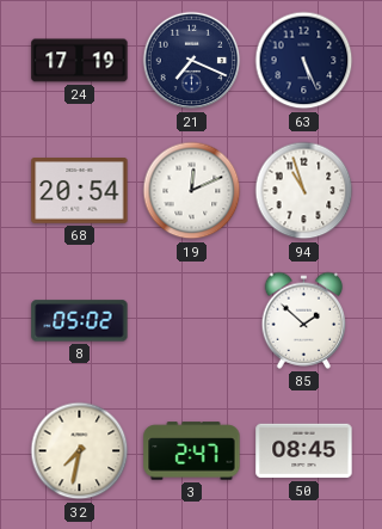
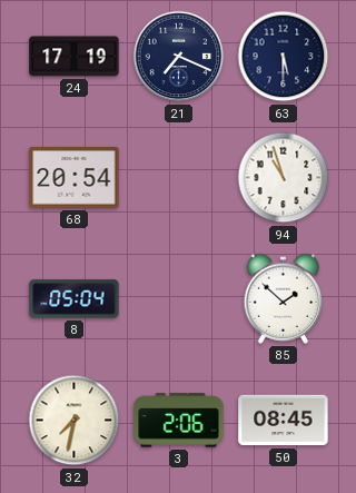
63: 5:26 -> 5:30 (284, 57)
19: 12:11 -> none (192, 191)
8: 05:02 -> 05:04 (75, 299)
3: 2:47 -> 2:06 (179, 421)
